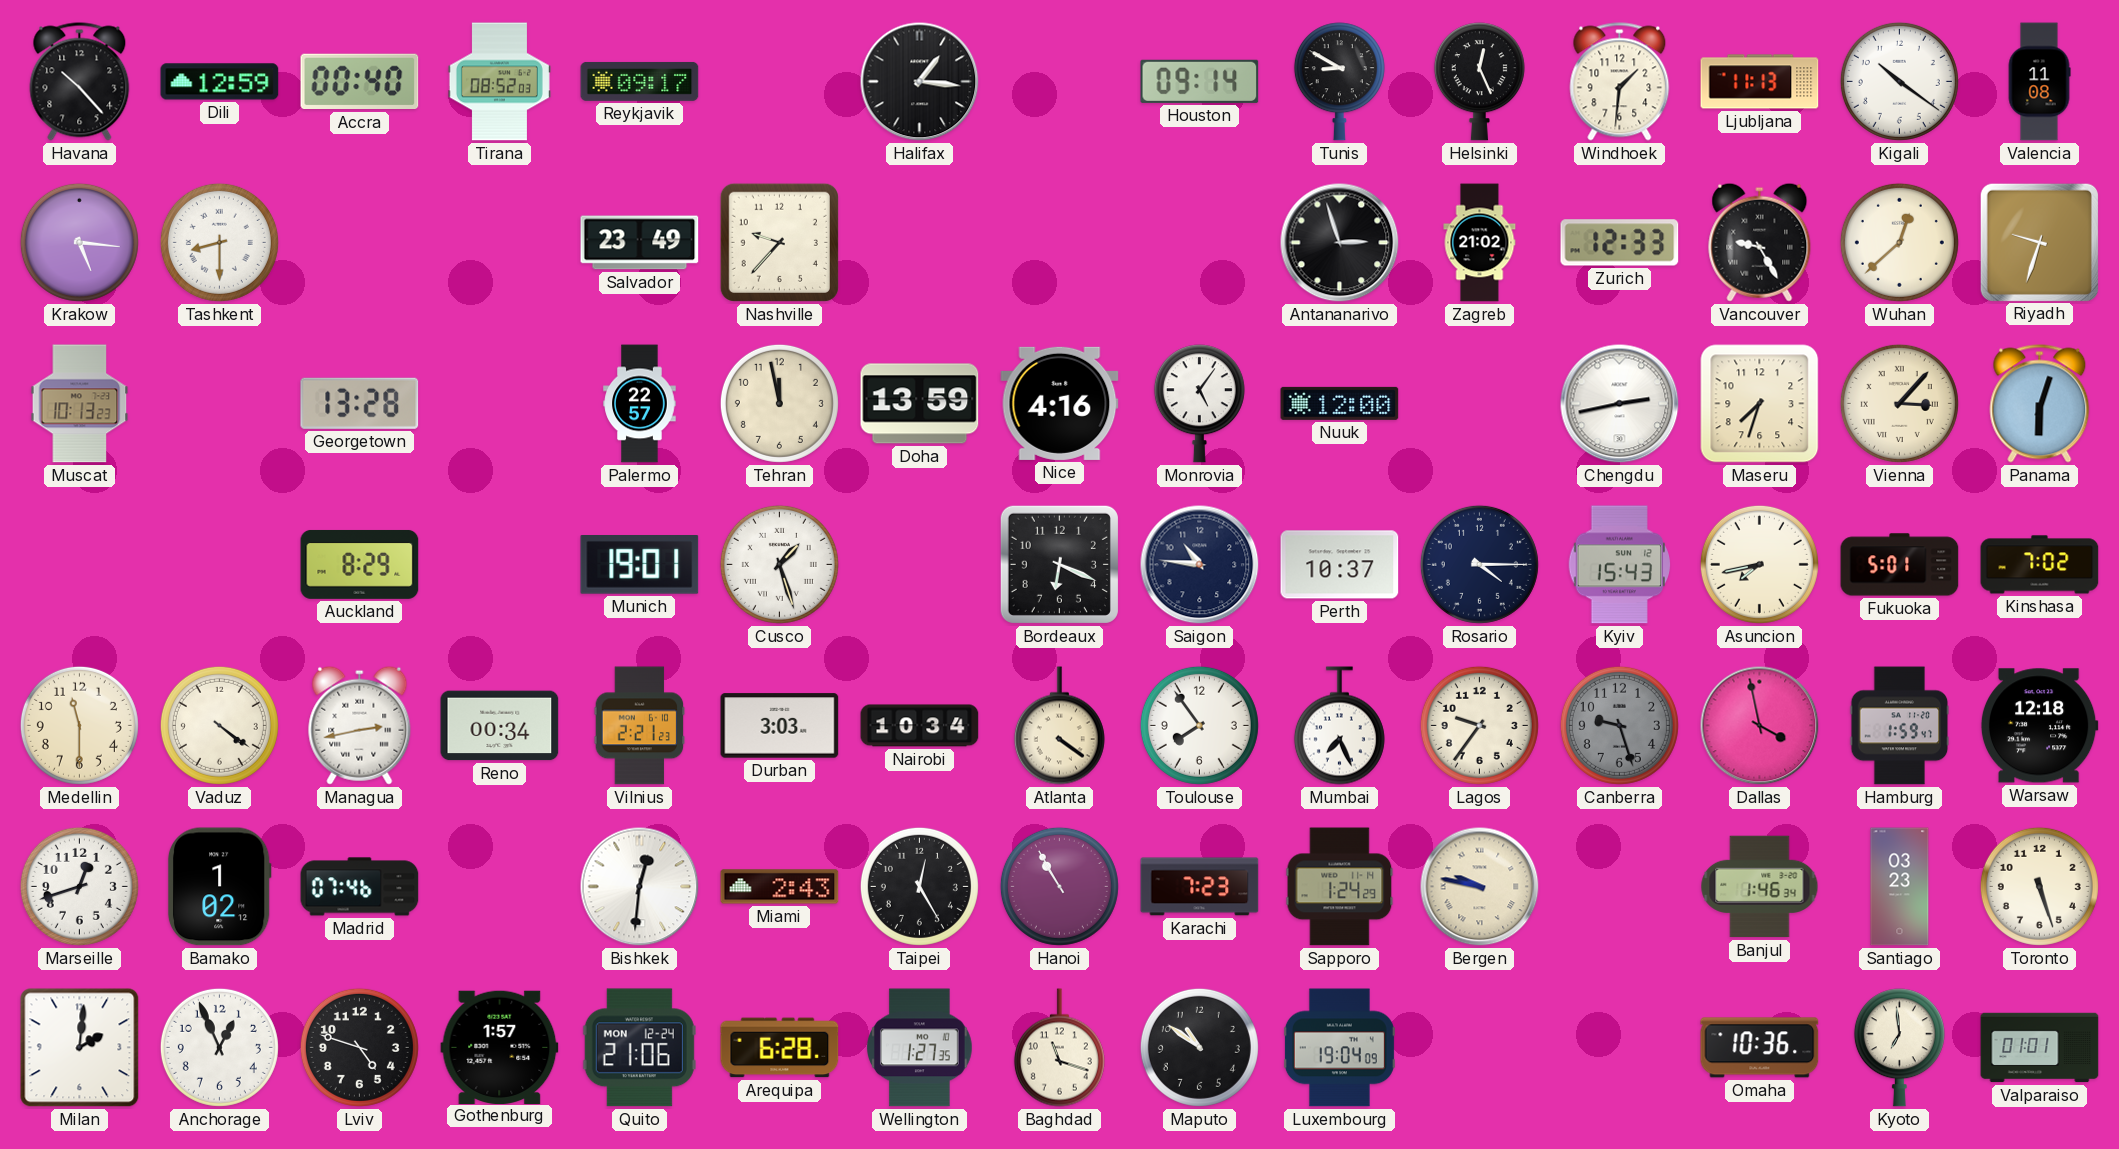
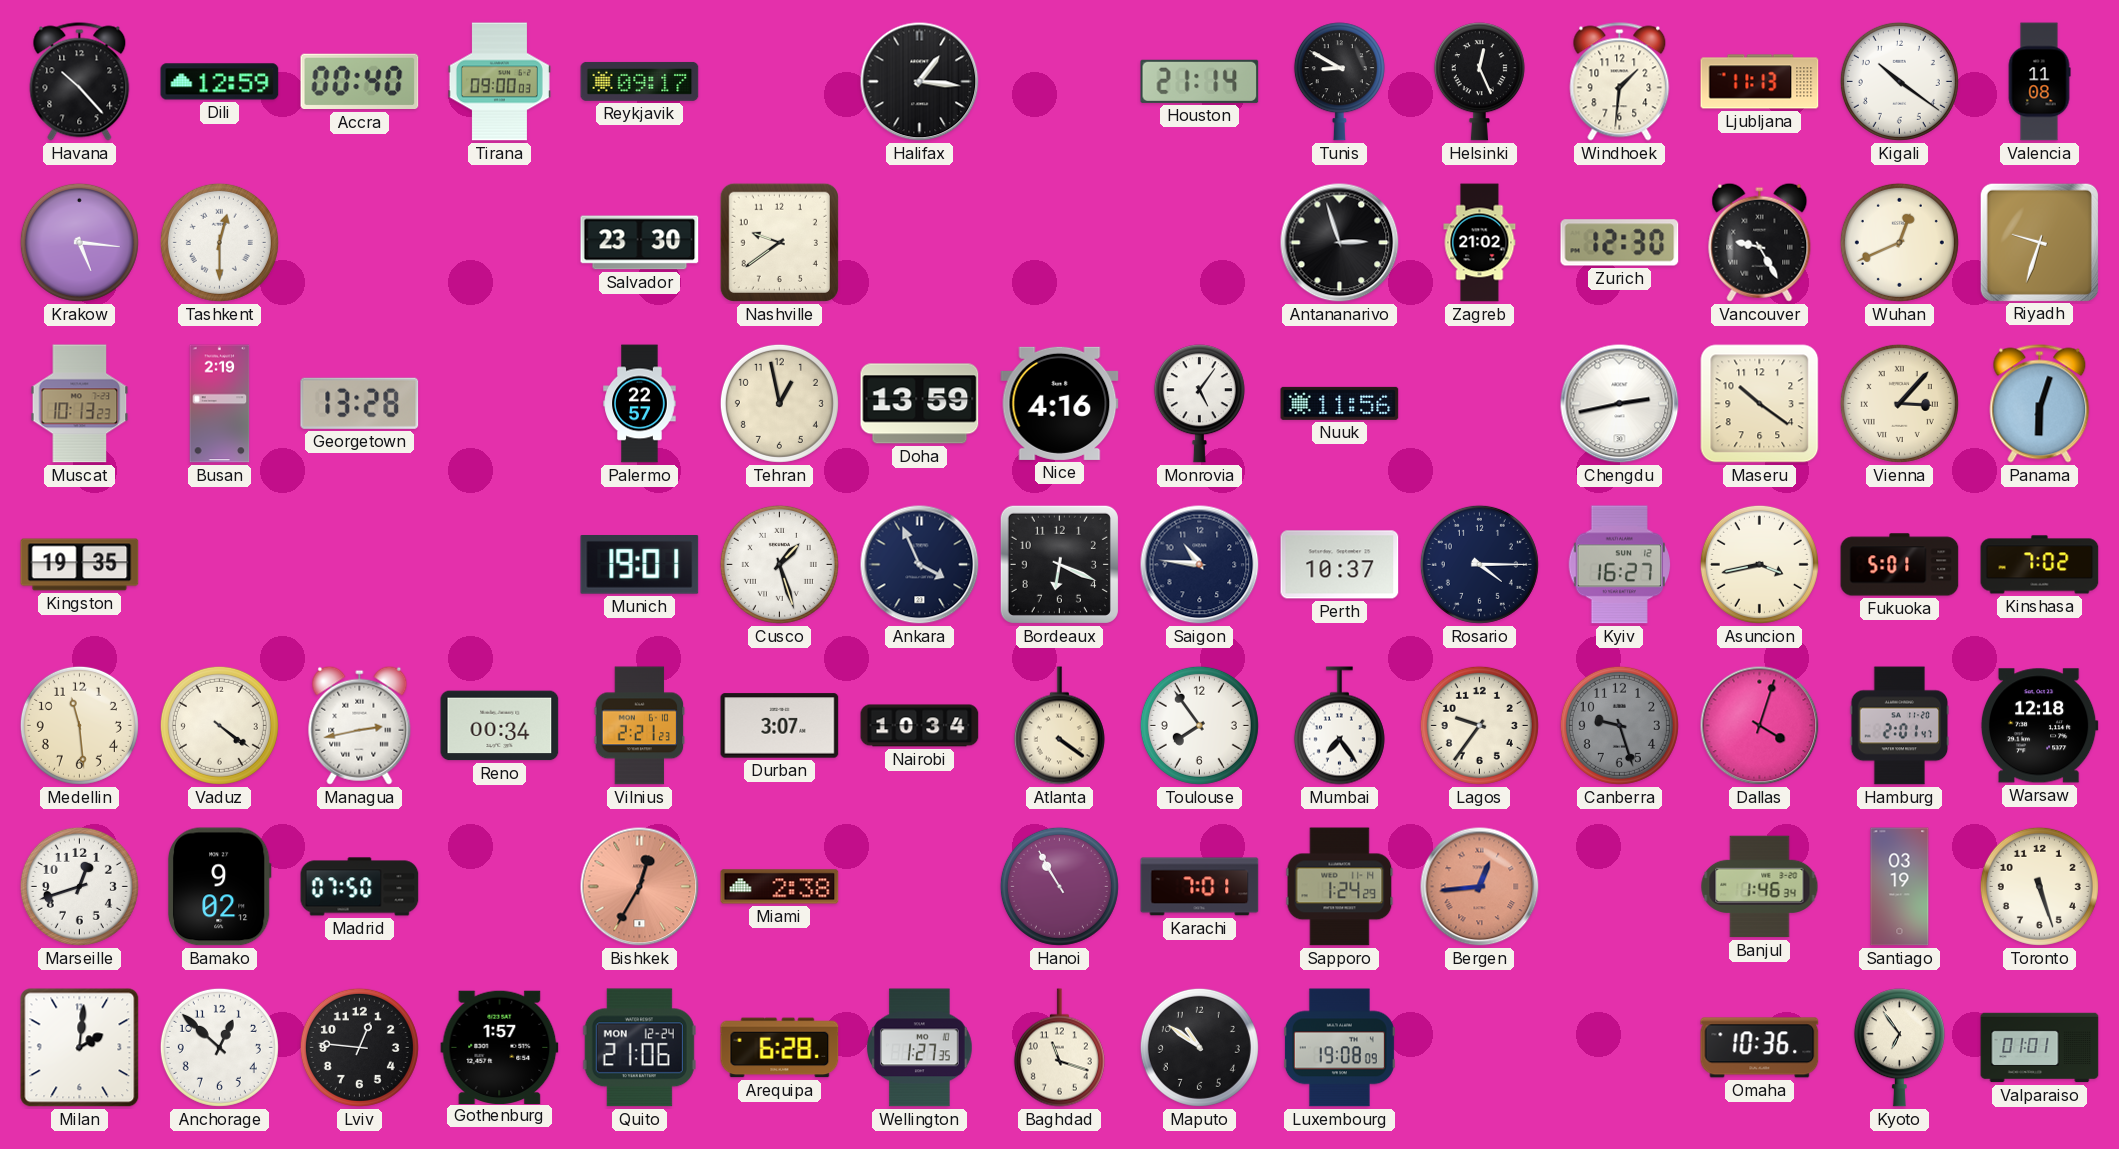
Tirana: 08:52 -> 09:00 (499, 82)
Houston: 09:14 -> 21:14 (1200, 81)
Tashkent: 8:30 -> 12:30 (219, 242)
Salvador: 23:49 -> 23:30 (640, 243)
Nashville: 9:37 -> 9:39 (779, 242)
Zurich: 12:33 -> 12:30 (1620, 243)
Wuhan: 12:38 -> 12:41 (1899, 242)
Busan: none -> 2:19 (220, 404)
Tehran: 11:58 -> 12:58 (779, 403)
Nuuk: 12:00 -> 11:56 (1340, 403)
Maseru: 7:33 -> 10:21 (1760, 404)
Kingston: none -> 19:35 (80, 565)
Auckland: 8:29 -> none (360, 564)
Ankara: none -> 3:56 (920, 565)
Kyiv: 15:43 -> 16:27 (1620, 565)
Asuncion: 7:43 -> 3:43 (1759, 564)
Medellin: 11:30 -> 11:29 (79, 725)
Durban: 3:03 -> 3:07 (780, 726)
Mumbai: 7:26 -> 7:24 (1339, 726)
Dallas: 3:58 -> 4:03 (1760, 726)
Hamburg: 1:59 -> 2:01 (1900, 726)
Bamako: 1:02 -> 9:02 (219, 887)
Madrid: 07:46 -> 07:50 (360, 887)
Bishkek: 12:31 -> 12:35 (640, 887)
Bishkek dial: white -> salmon (640, 887)
Miami: 2:43 -> 2:38 (780, 887)
Taipei: 12:25 -> none (919, 886)
Karachi: 7:23 -> 7:01 (1200, 887)
Bergen: 9:47 -> 12:44 (1480, 887)
Bergen dial: cream -> salmon (1480, 887)
Santiago: 03:23 -> 03:19 (1900, 887)
Anchorage: 12:56 -> 12:52 (219, 1047)
Lviv: 4:48 -> 12:46 (359, 1047)
Luxembourg: 19:04 -> 19:08 (1339, 1048)
Kyoto: 6:59 -> 6:54 (1899, 1048)
